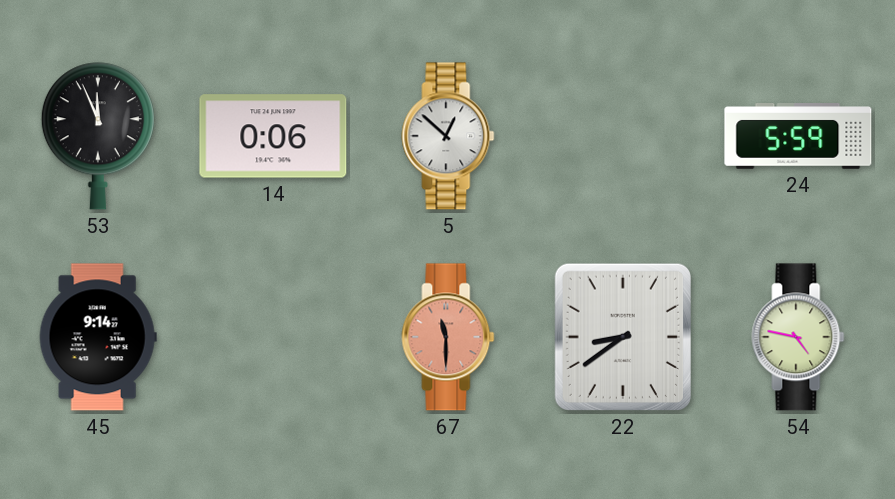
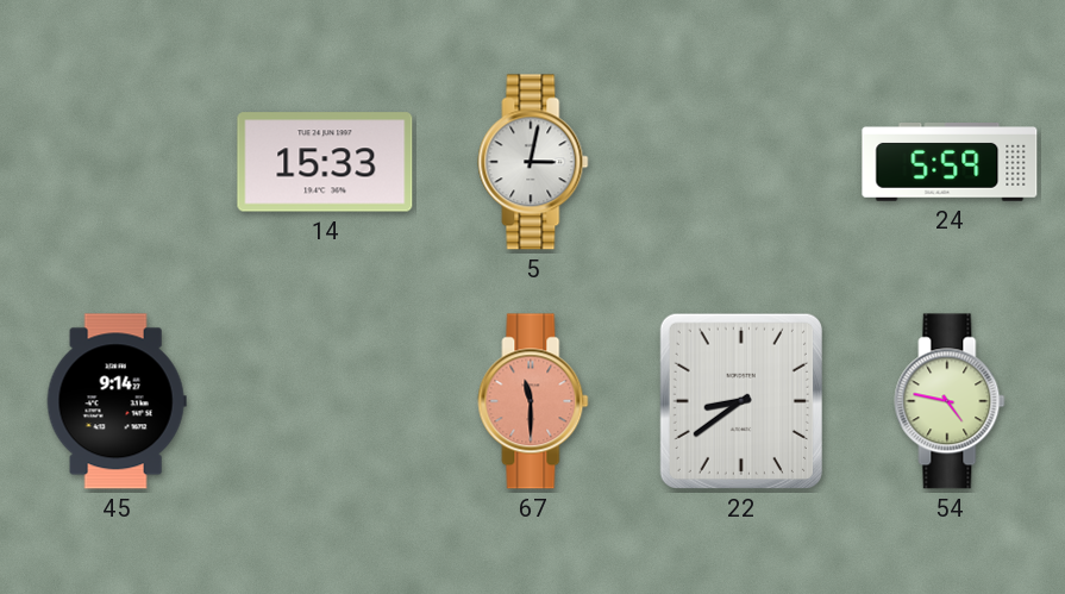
53: 11:56 -> none (98, 136)
14: 0:06 -> 15:33 (325, 162)
5: 12:52 -> 3:02 (533, 162)
